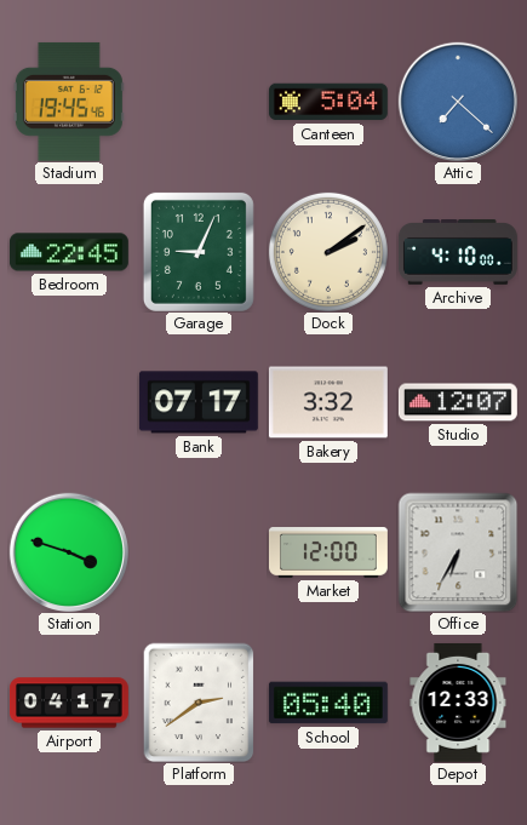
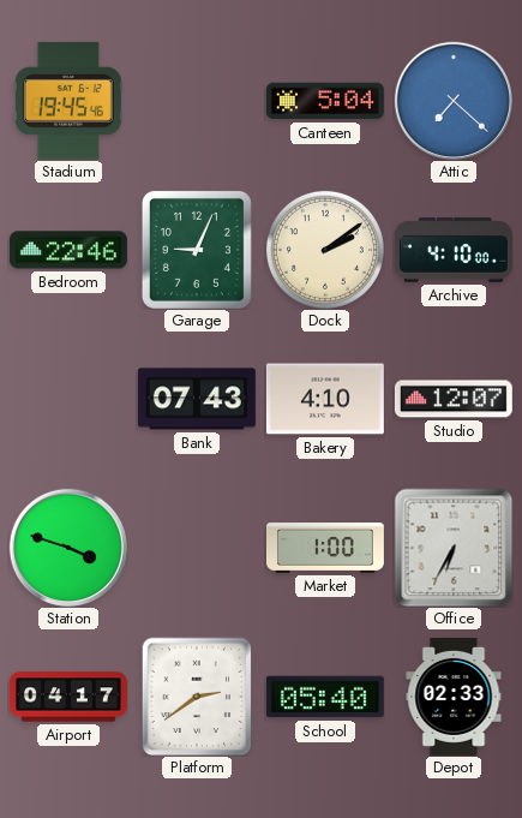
Bedroom: 22:45 -> 22:46 (68, 250)
Bank: 07:17 -> 07:43 (197, 399)
Bakery: 3:32 -> 4:10 (325, 399)
Market: 12:00 -> 1:00 (325, 549)
Depot: 12:33 -> 02:33 (454, 697)
